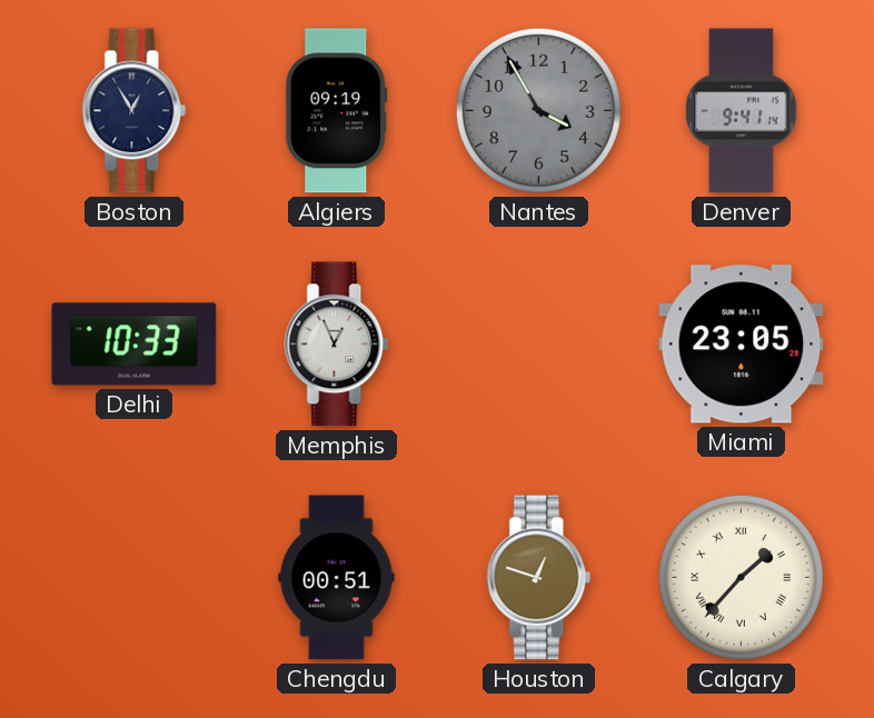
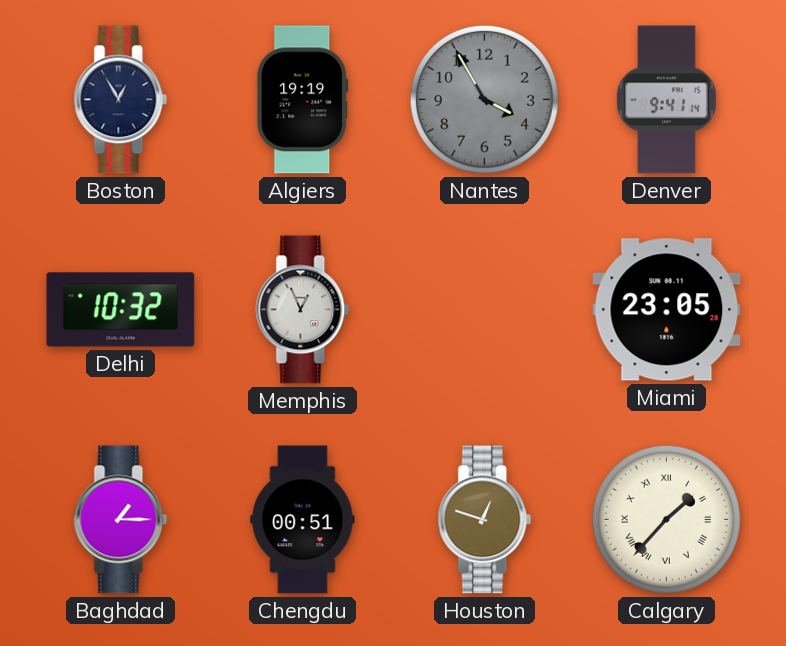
Algiers: 09:19 -> 19:19 (303, 100)
Delhi: 10:33 -> 10:32 (121, 310)
Baghdad: none -> 1:15 (121, 520)
